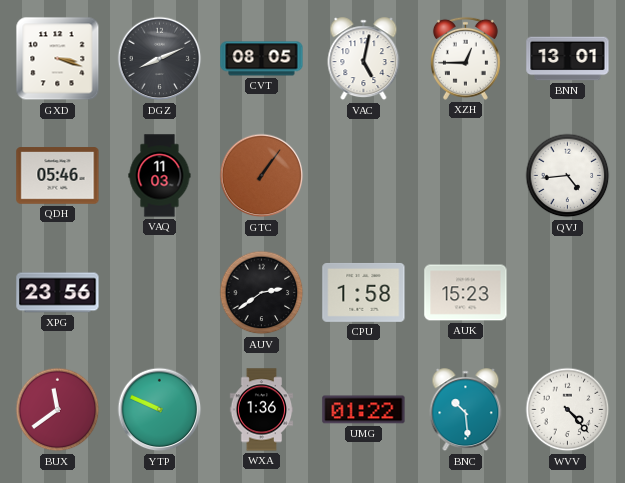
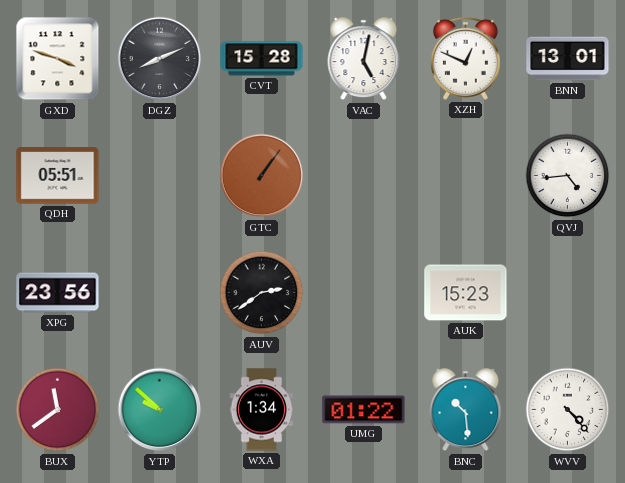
GXD: 3:18 -> 3:48 (58, 59)
CVT: 08:05 -> 15:28 (262, 59)
XZH: 12:45 -> 12:49 (465, 58)
QDH: 05:46 -> 05:51 (58, 176)
VAQ: 11:03 -> none (160, 176)
CPU: 1:58 -> none (364, 292)
YTP: 9:49 -> 9:52 (160, 410)
WXA: 1:36 -> 1:34 (262, 410)
